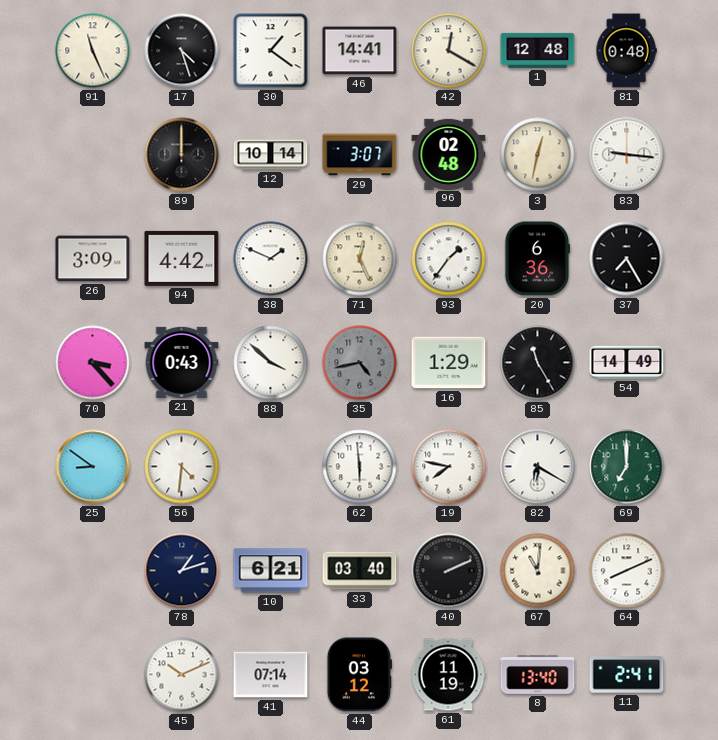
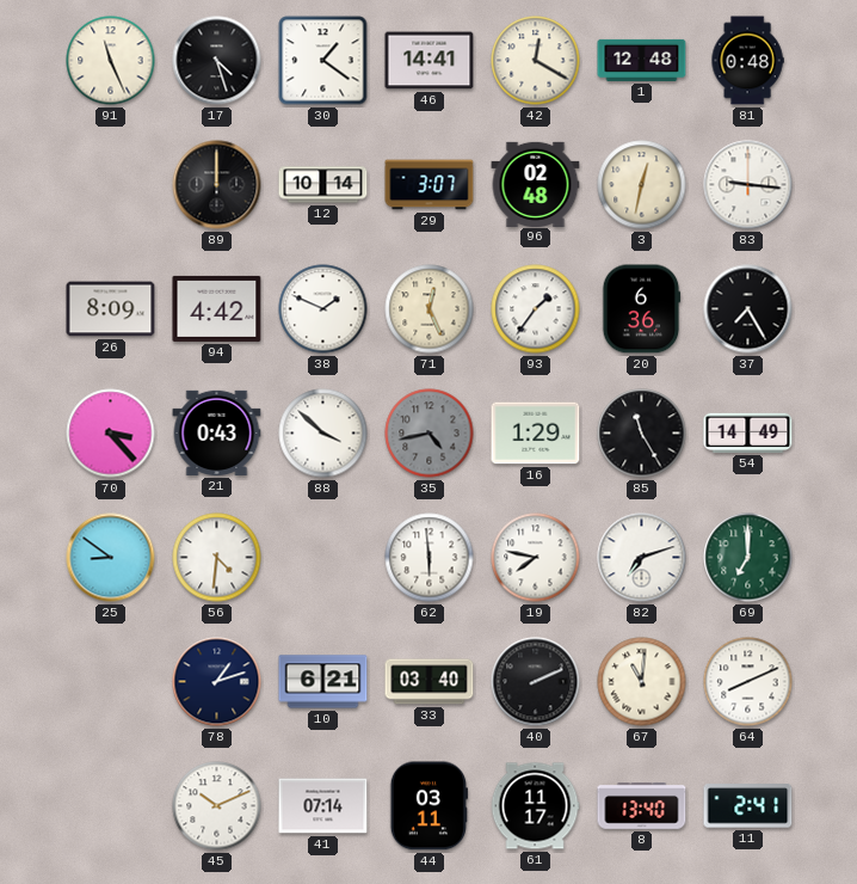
26: 3:09 -> 8:09 (111, 309)
82: 6:20 -> 7:12 (642, 558)
44: 03:12 -> 03:11 (428, 806)
61: 11:19 -> 11:17 (535, 806)
